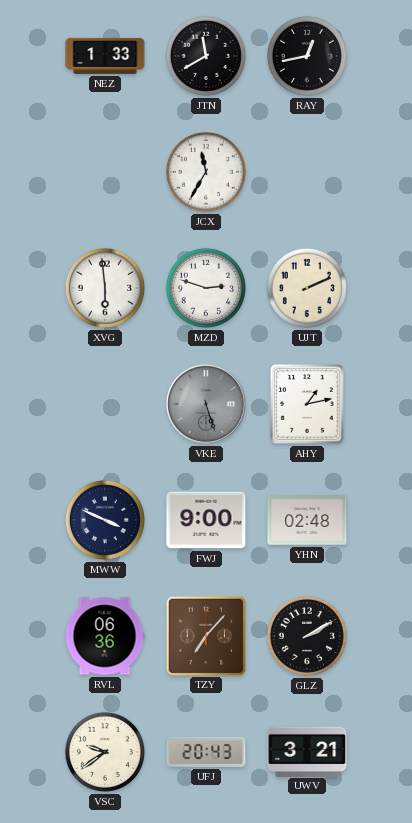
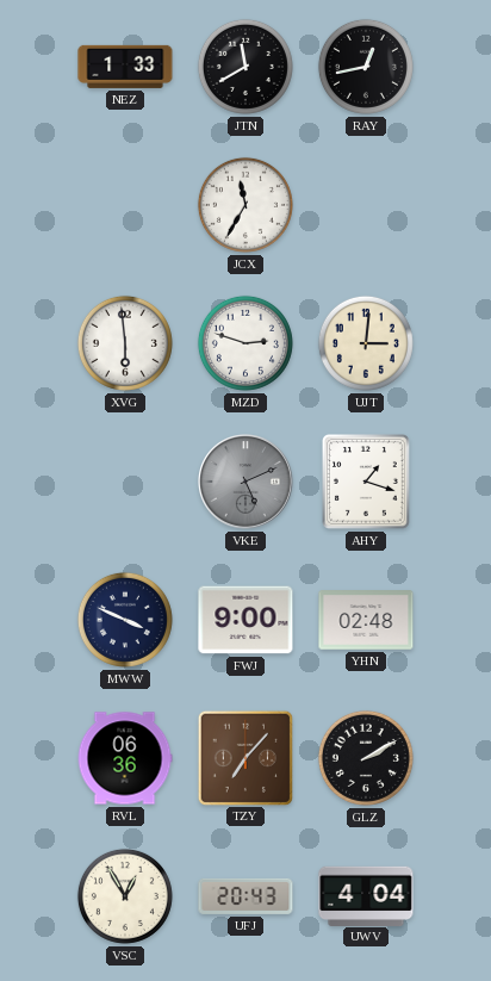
UJT: 2:11 -> 3:01 (366, 343)
VKE: 5:27 -> 5:11 (245, 482)
AHY: 1:13 -> 1:18 (366, 483)
VSC: 9:39 -> 12:55 (125, 896)
UWV: 3:21 -> 4:04 (366, 895)
